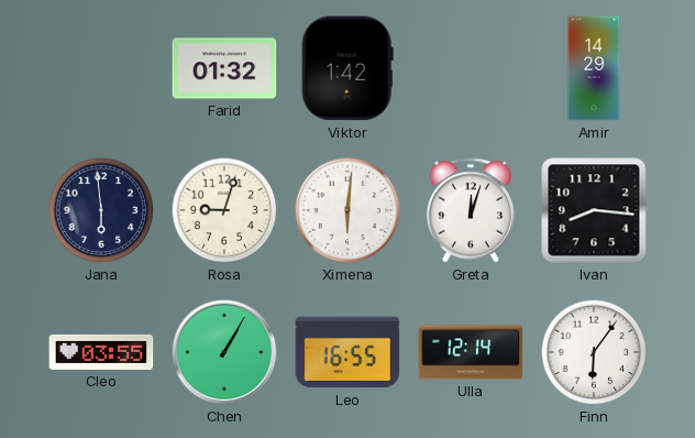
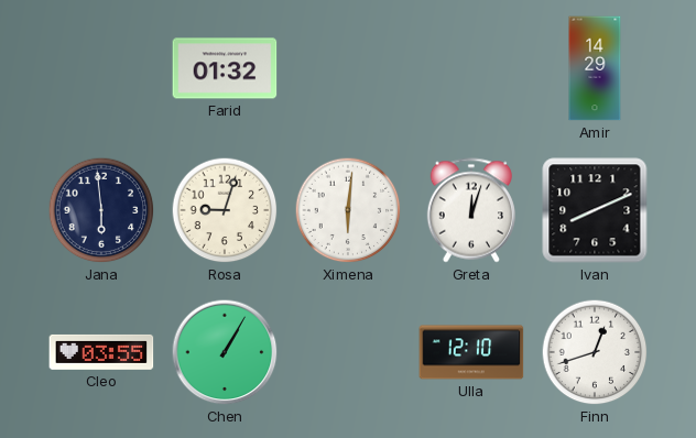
Viktor: 1:42 -> none (347, 68)
Ivan: 8:16 -> 8:11 (595, 210)
Leo: 16:55 -> none (347, 352)
Ulla: 12:14 -> 12:10 (471, 352)
Finn: 6:06 -> 12:42 (595, 352)
